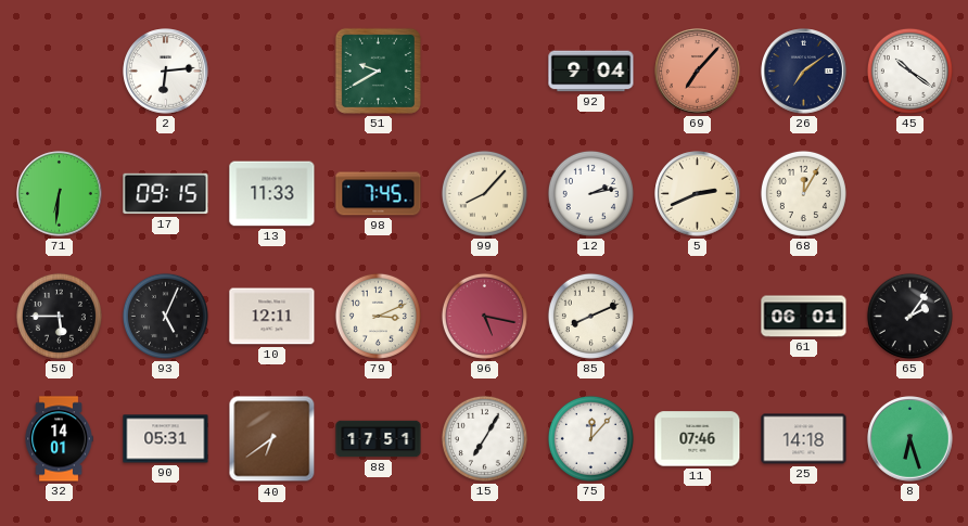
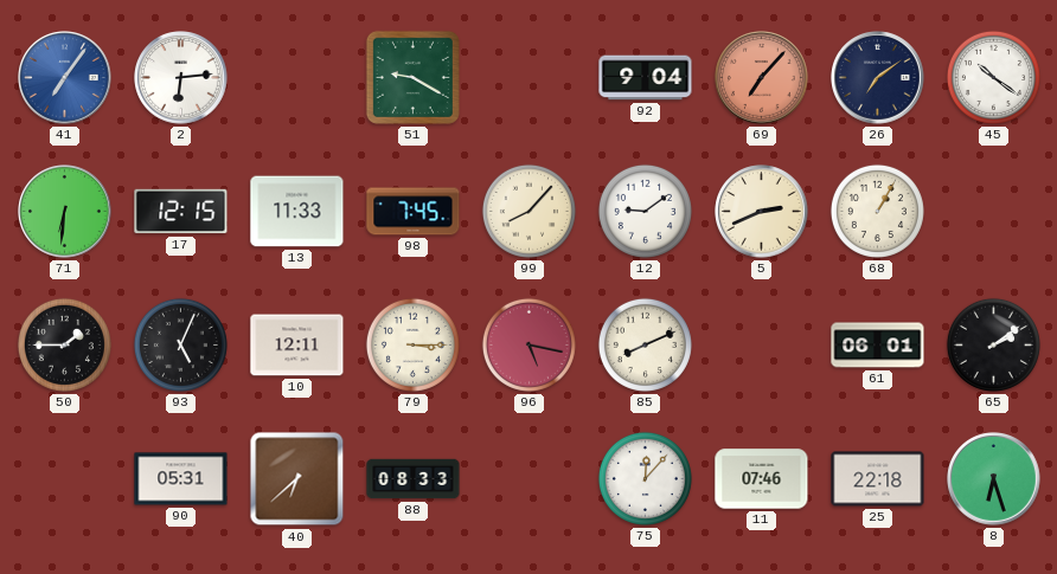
41: none -> 7:06 (65, 78)
51: 9:40 -> 9:20 (412, 77)
17: 09:15 -> 12:15 (181, 212)
12: 2:13 -> 9:09 (645, 211)
68: 12:05 -> 1:05 (877, 211)
50: 5:45 -> 1:45 (64, 344)
79: 3:11 -> 3:15 (412, 344)
65: 2:06 -> 2:09 (993, 344)
32: 14:01 -> none (59, 439)
40: 6:39 -> 6:38 (297, 479)
88: 17:51 -> 08:33 (414, 479)
15: 7:05 -> none (484, 438)
25: 14:18 -> 22:18 (878, 479)
